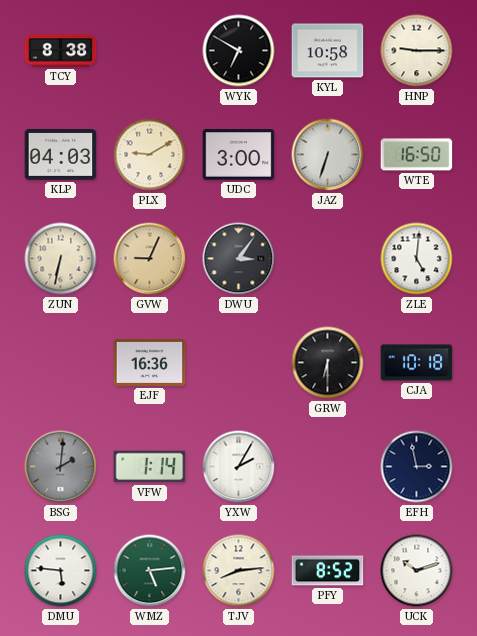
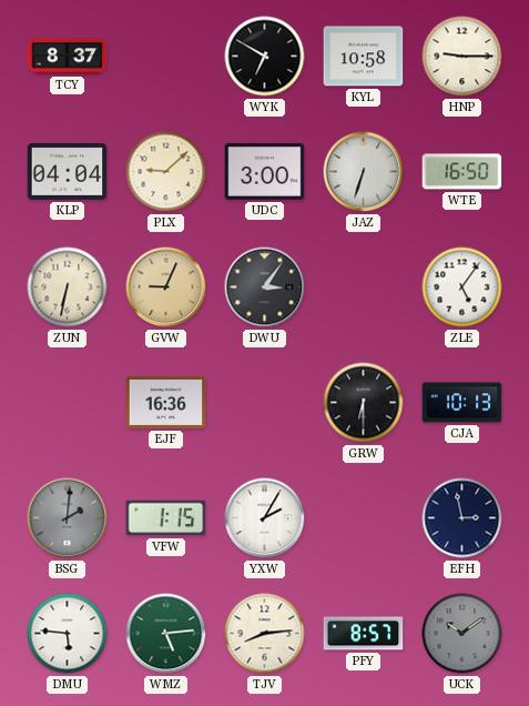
TCY: 8:38 -> 8:37 (68, 57)
KLP: 04:03 -> 04:04 (68, 171)
PLX: 9:10 -> 9:08 (166, 172)
ZLE: 5:01 -> 5:06 (462, 288)
CJA: 10:18 -> 10:13 (462, 403)
VFW: 1:14 -> 1:15 (166, 518)
PFY: 8:52 -> 8:57 (364, 634)
UCK: 10:12 -> 10:09 (462, 634)
UCK dial: white -> grey (462, 634)
